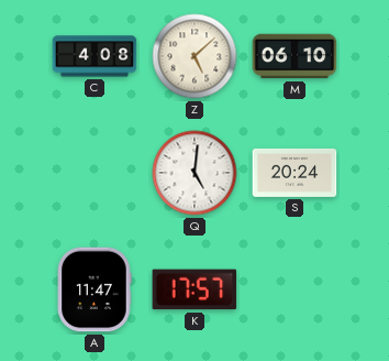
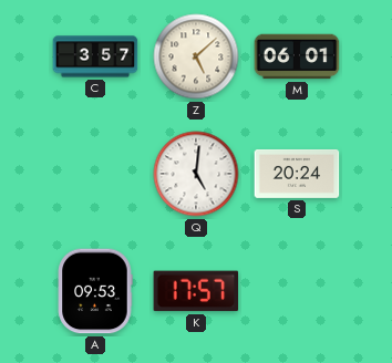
C: 4:08 -> 3:57 (95, 56)
M: 06:10 -> 06:01 (297, 56)
A: 11:47 -> 09:53 (95, 291)
